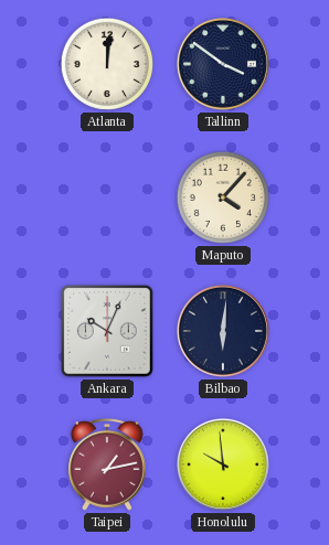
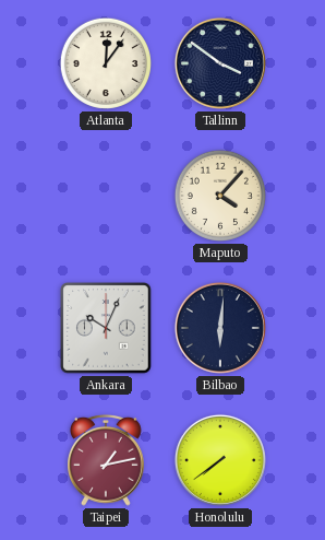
Atlanta: 12:01 -> 12:06 (106, 63)
Honolulu: 9:59 -> 7:39 (220, 460)
